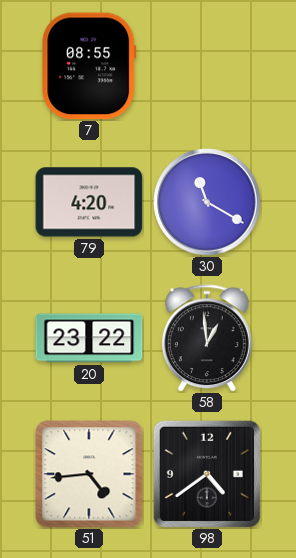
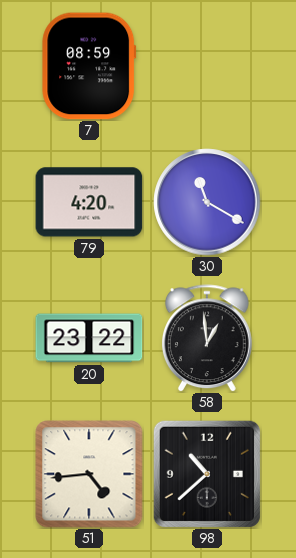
7: 08:55 -> 08:59 (89, 66)
98: 4:39 -> 10:38 (207, 474)
